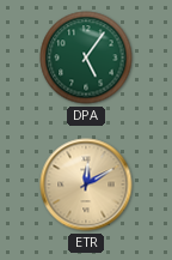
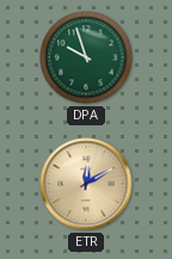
DPA: 5:06 -> 9:57 (86, 57)
